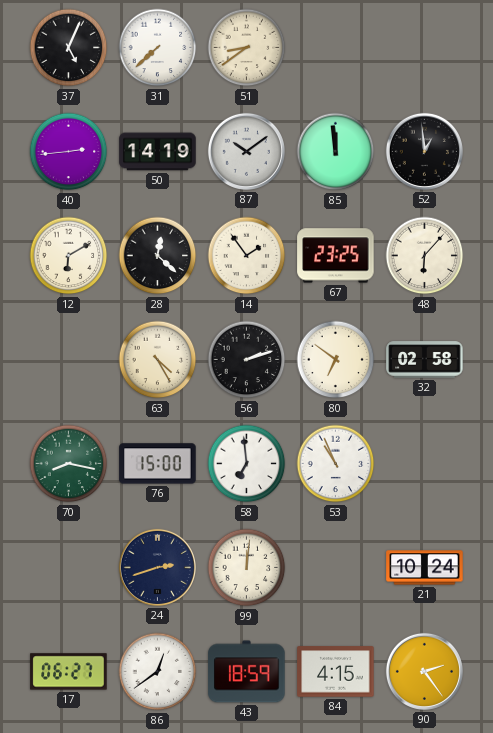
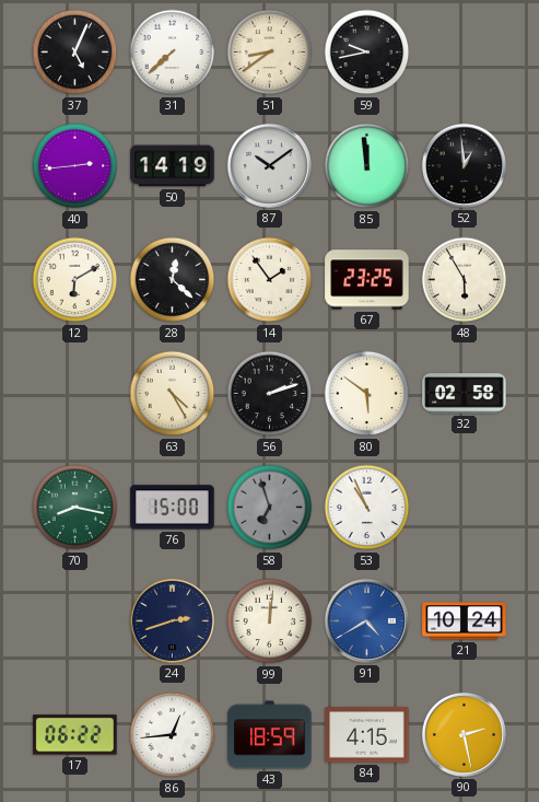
59: none -> 9:43 (367, 53)
48: 6:07 -> 5:55 (465, 280)
80: 6:51 -> 5:51 (367, 394)
58: 6:59 -> 6:57 (270, 508)
58 dial: white -> grey (270, 508)
91: none -> 4:40 (366, 620)
17: 06:27 -> 06:22 (75, 735)
86: 12:39 -> 12:44 (173, 735)
90: 2:24 -> 2:28 (464, 734)
